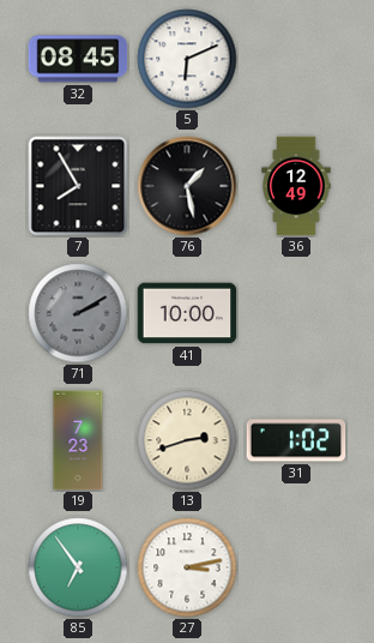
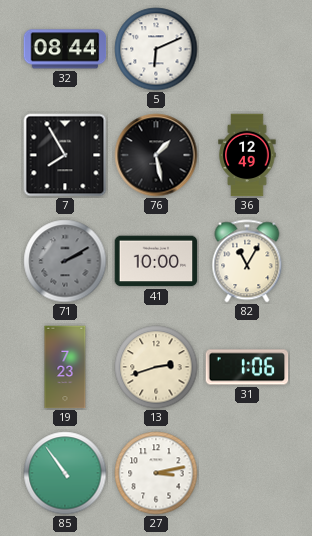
32: 08:45 -> 08:44 (65, 49)
82: none -> 11:05 (247, 261)
31: 1:02 -> 1:06 (247, 367)
85: 6:54 -> 10:54 (65, 473)
